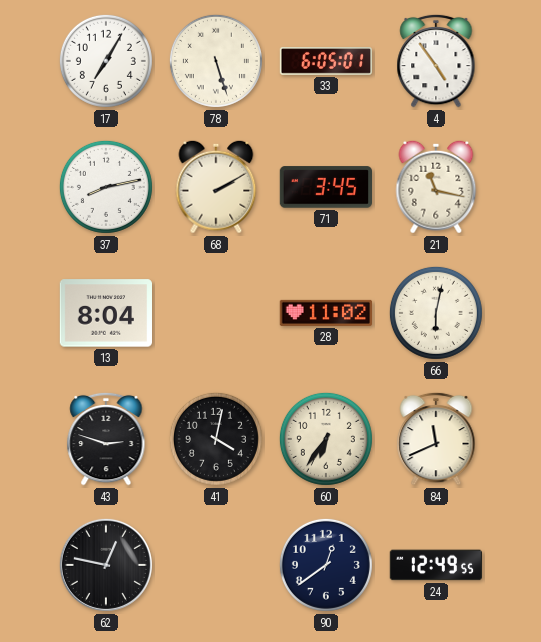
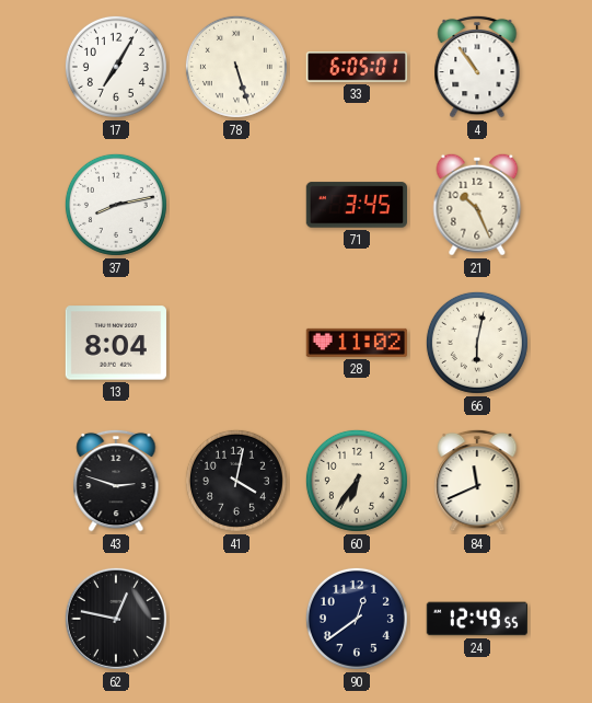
4: 4:54 -> 10:54 (477, 67)
68: 2:10 -> none (216, 187)
21: 11:17 -> 10:26 (477, 205)
